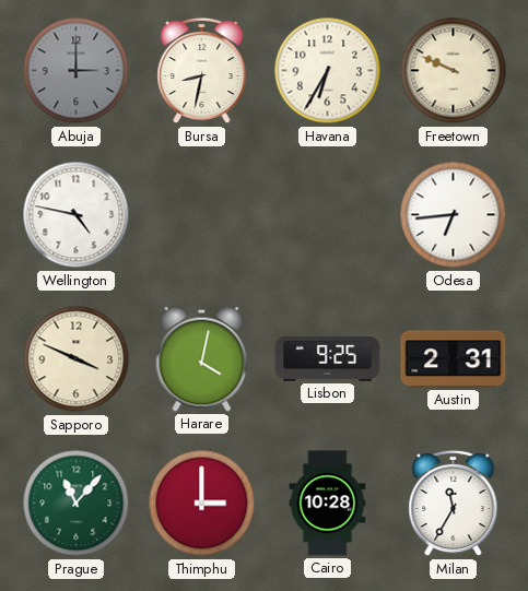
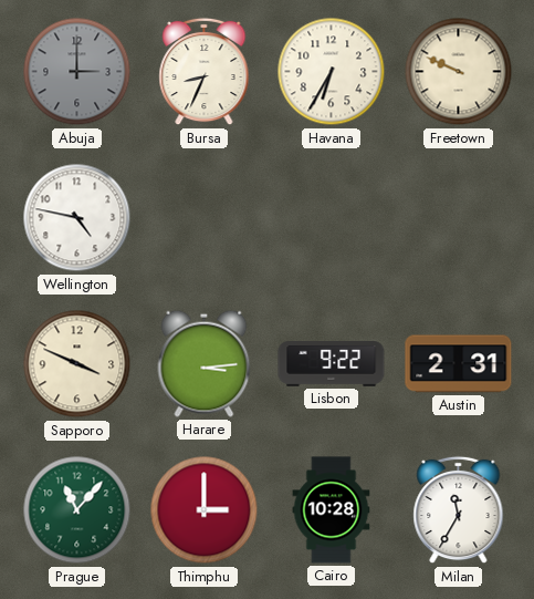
Bursa: 8:32 -> 8:34 (205, 72)
Odesa: 6:44 -> none (454, 215)
Harare: 4:02 -> 3:14 (205, 363)
Lisbon: 9:25 -> 9:22 (332, 364)
